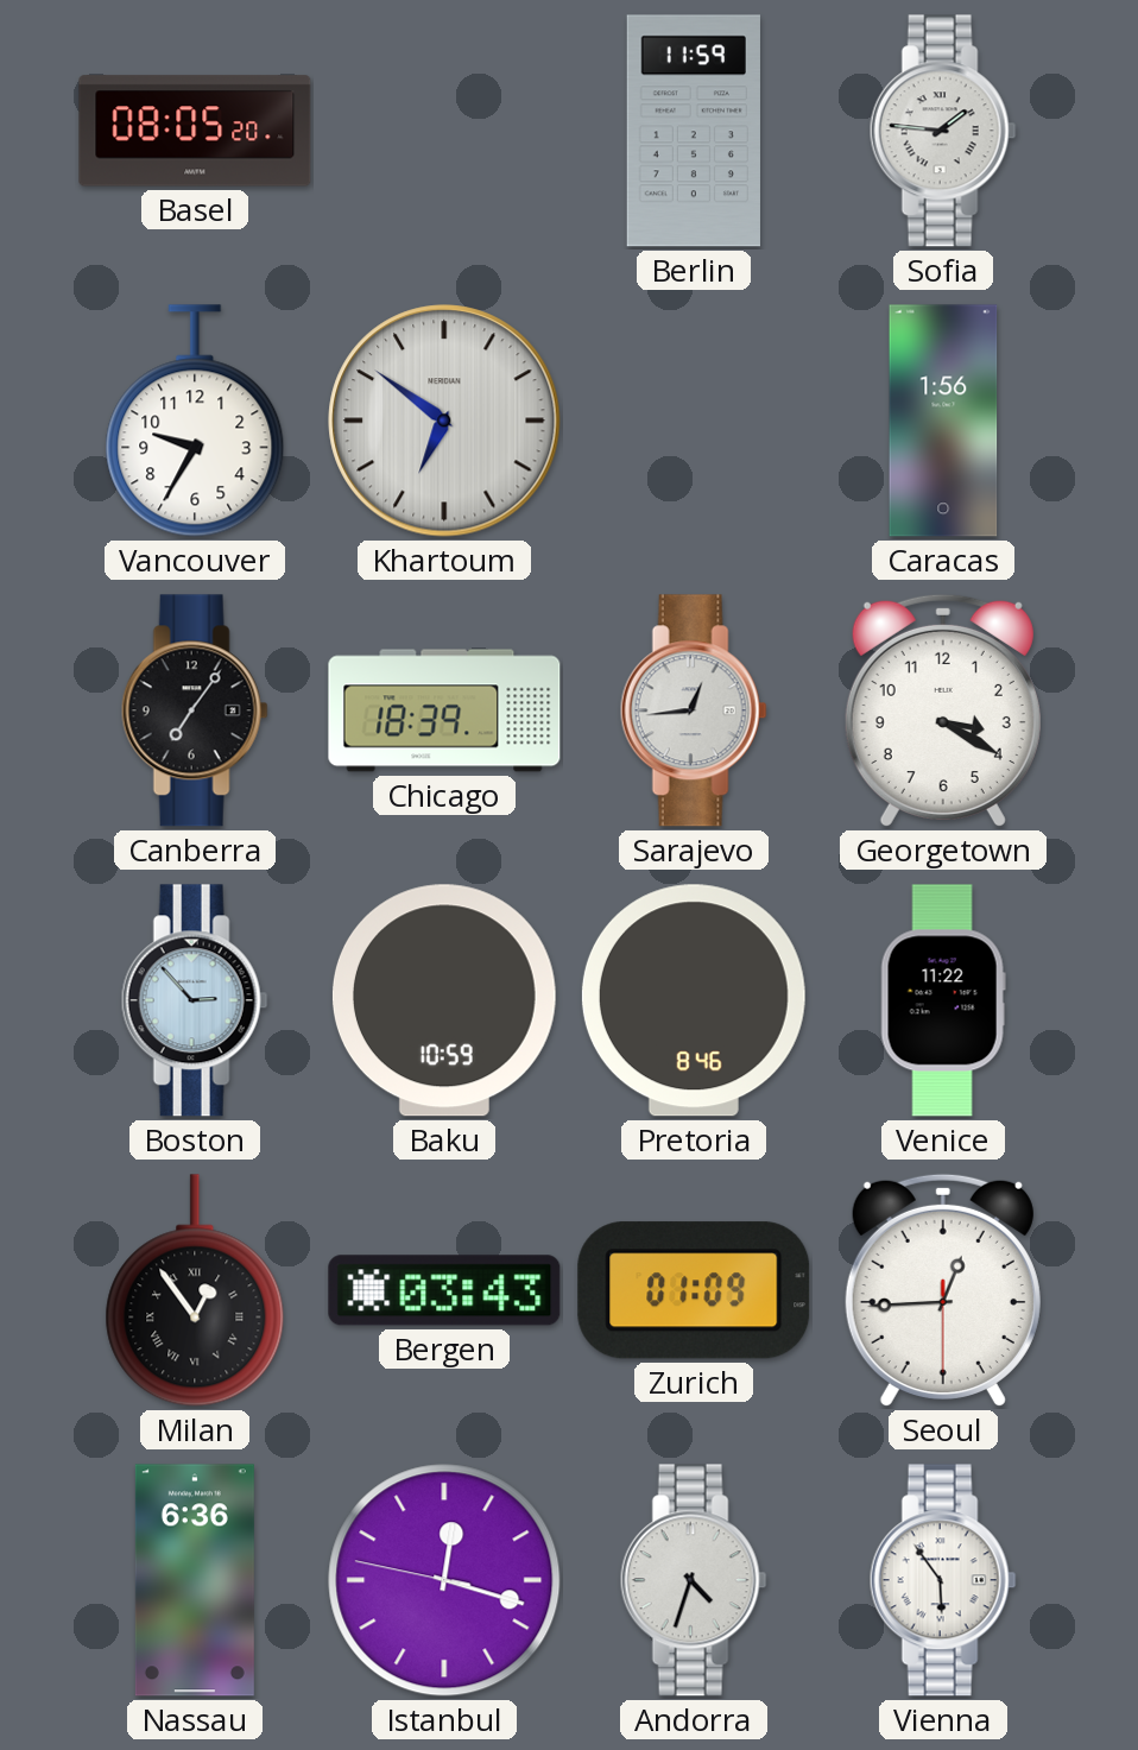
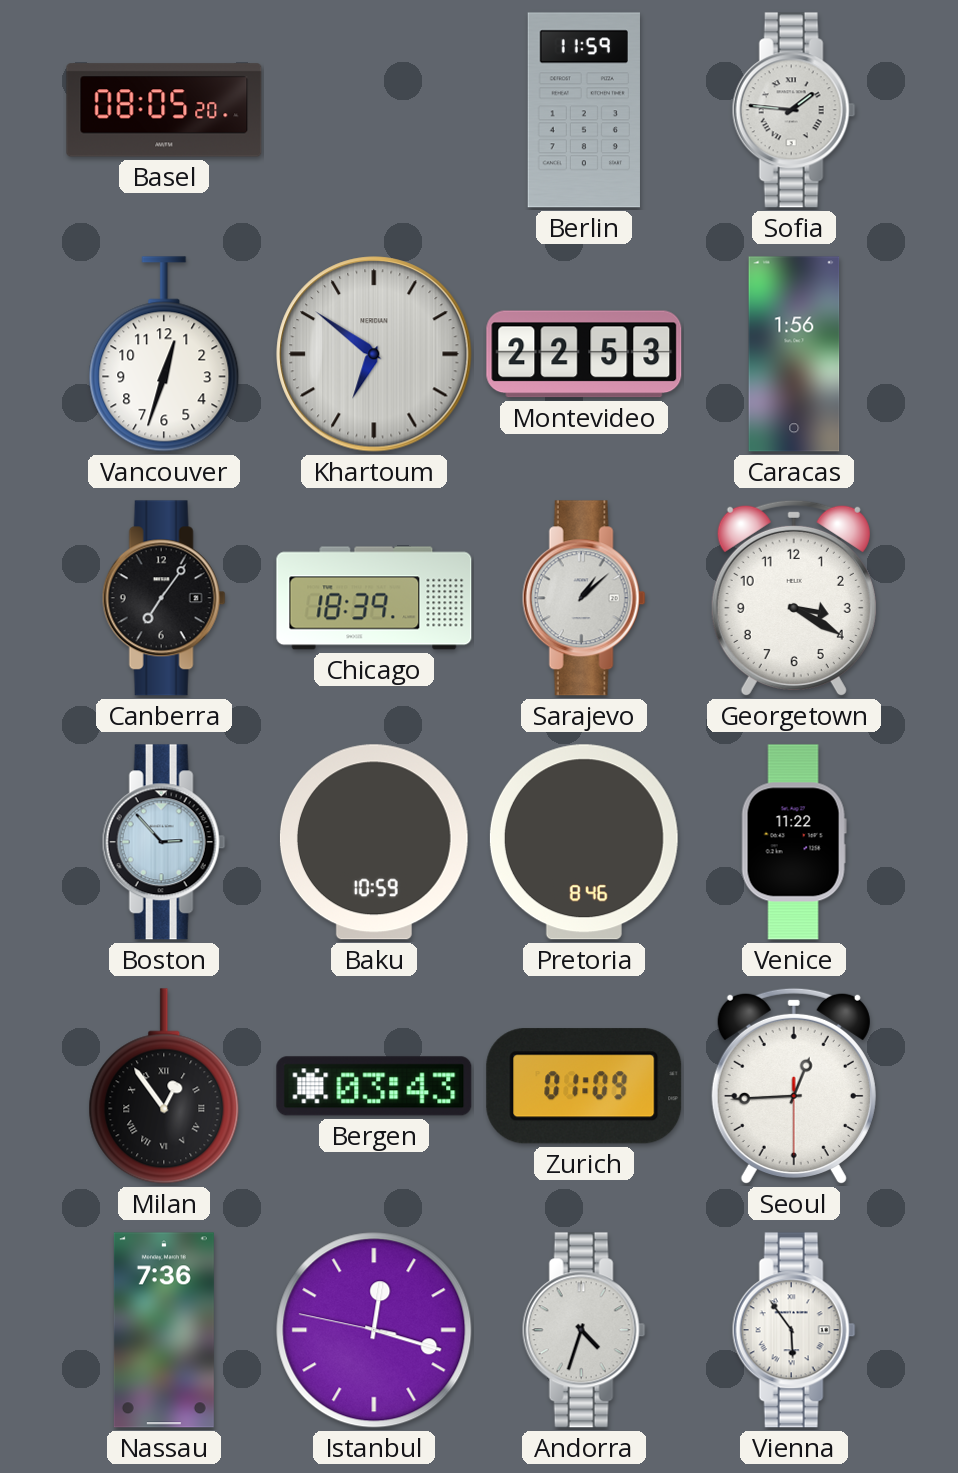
Vancouver: 9:35 -> 12:33 (164, 354)
Montevideo: none -> 22:53 (584, 354)
Sarajevo: 12:44 -> 1:08 (584, 598)
Nassau: 6:36 -> 7:36 (164, 1330)
